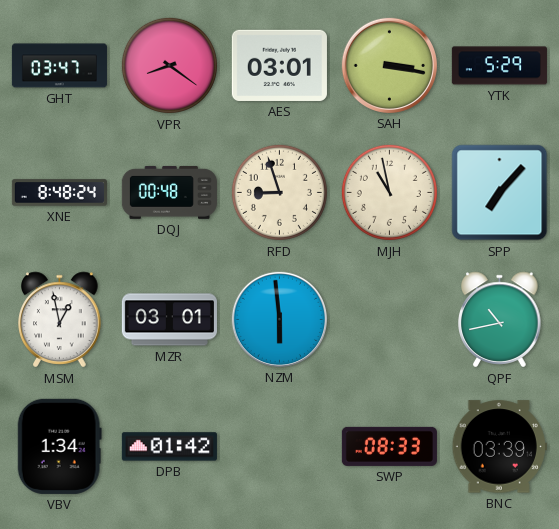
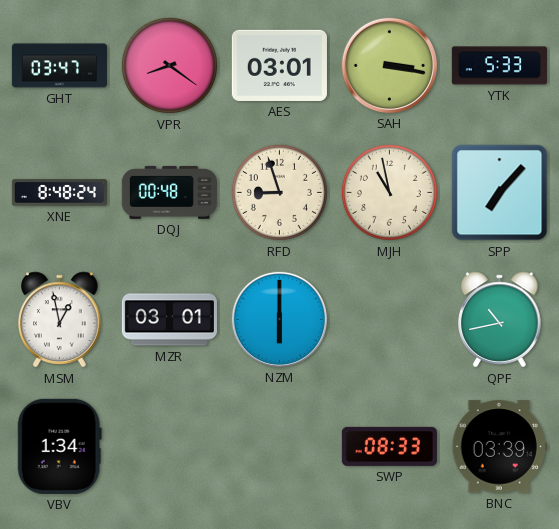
YTK: 5:29 -> 5:33 (499, 66)
NZM: 5:59 -> 6:00 (279, 319)
DPB: 01:42 -> none (169, 447)
